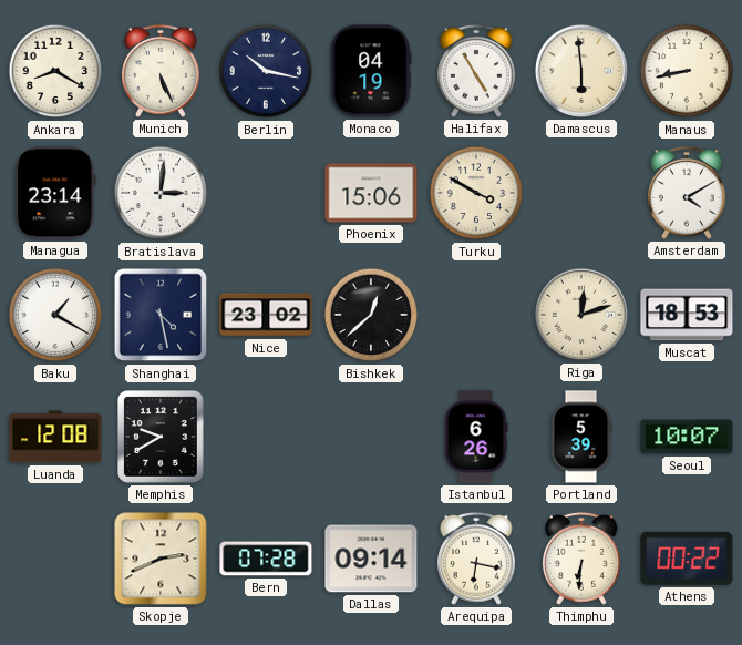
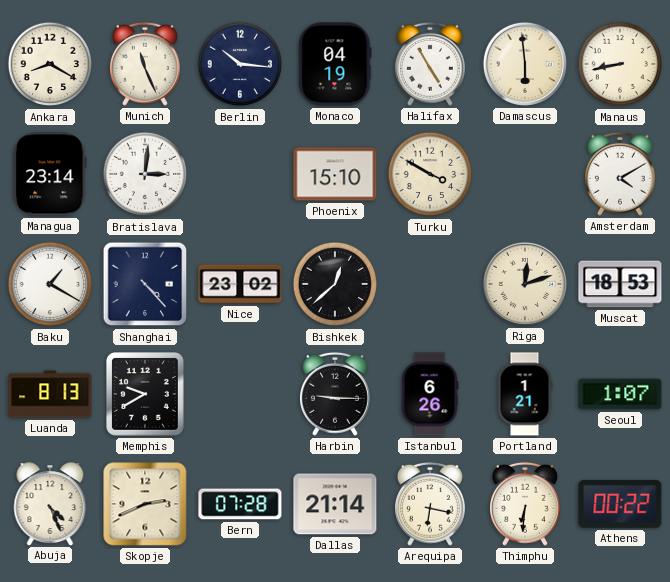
Munich: 5:26 -> 11:26 (145, 64)
Berlin: 10:17 -> 10:16 (240, 64)
Phoenix: 15:06 -> 15:10 (335, 174)
Shanghai: 4:28 -> 4:23 (145, 284)
Luanda: 12:08 -> 8:13 (50, 394)
Harbin: none -> 9:15 (335, 394)
Portland: 5:39 -> 1:21 (525, 394)
Seoul: 10:07 -> 1:07 (620, 394)
Abuja: none -> 4:26 (50, 504)
Dallas: 09:14 -> 21:14 (335, 504)
